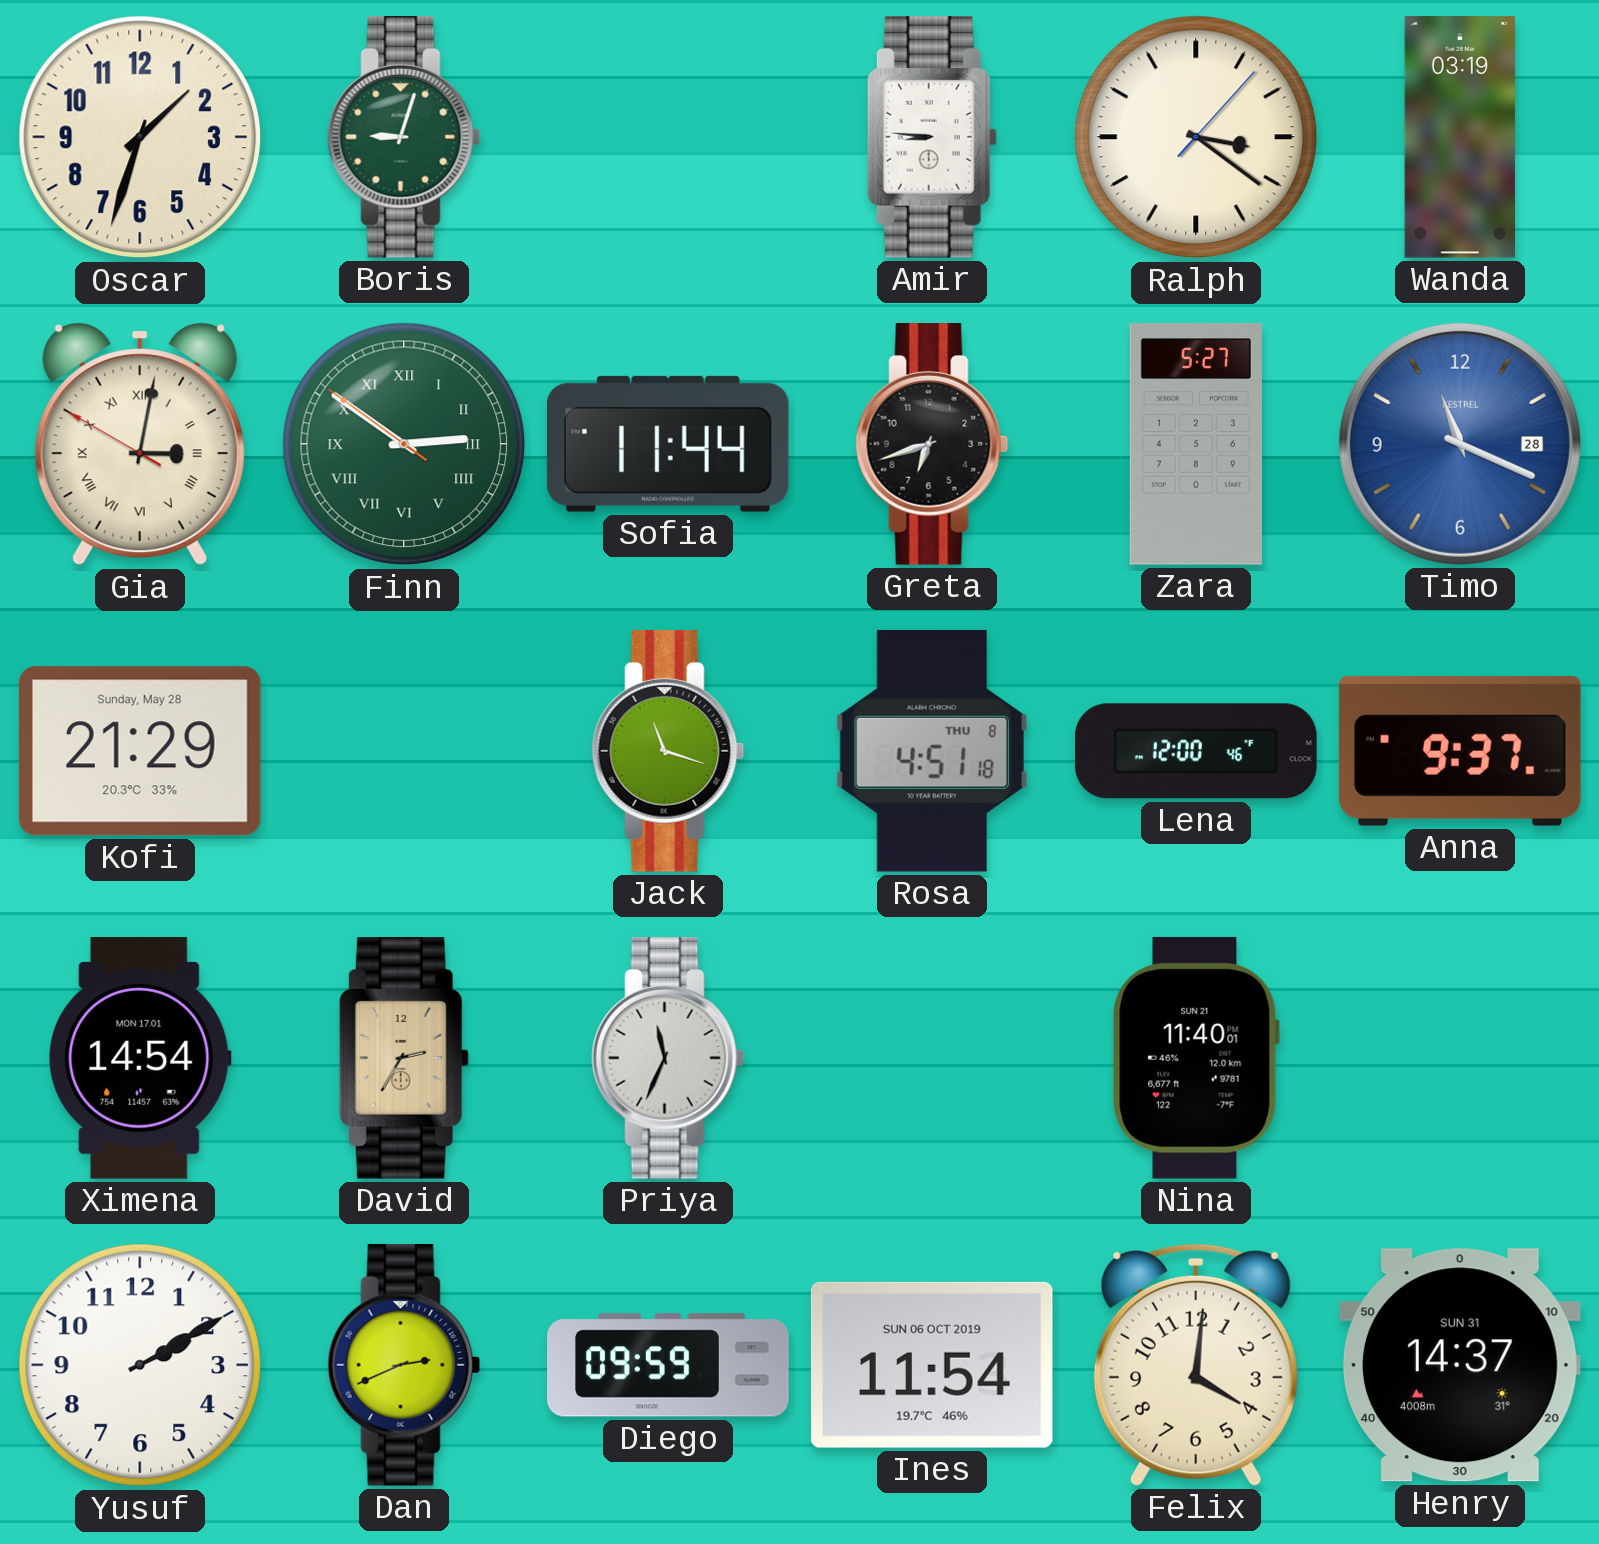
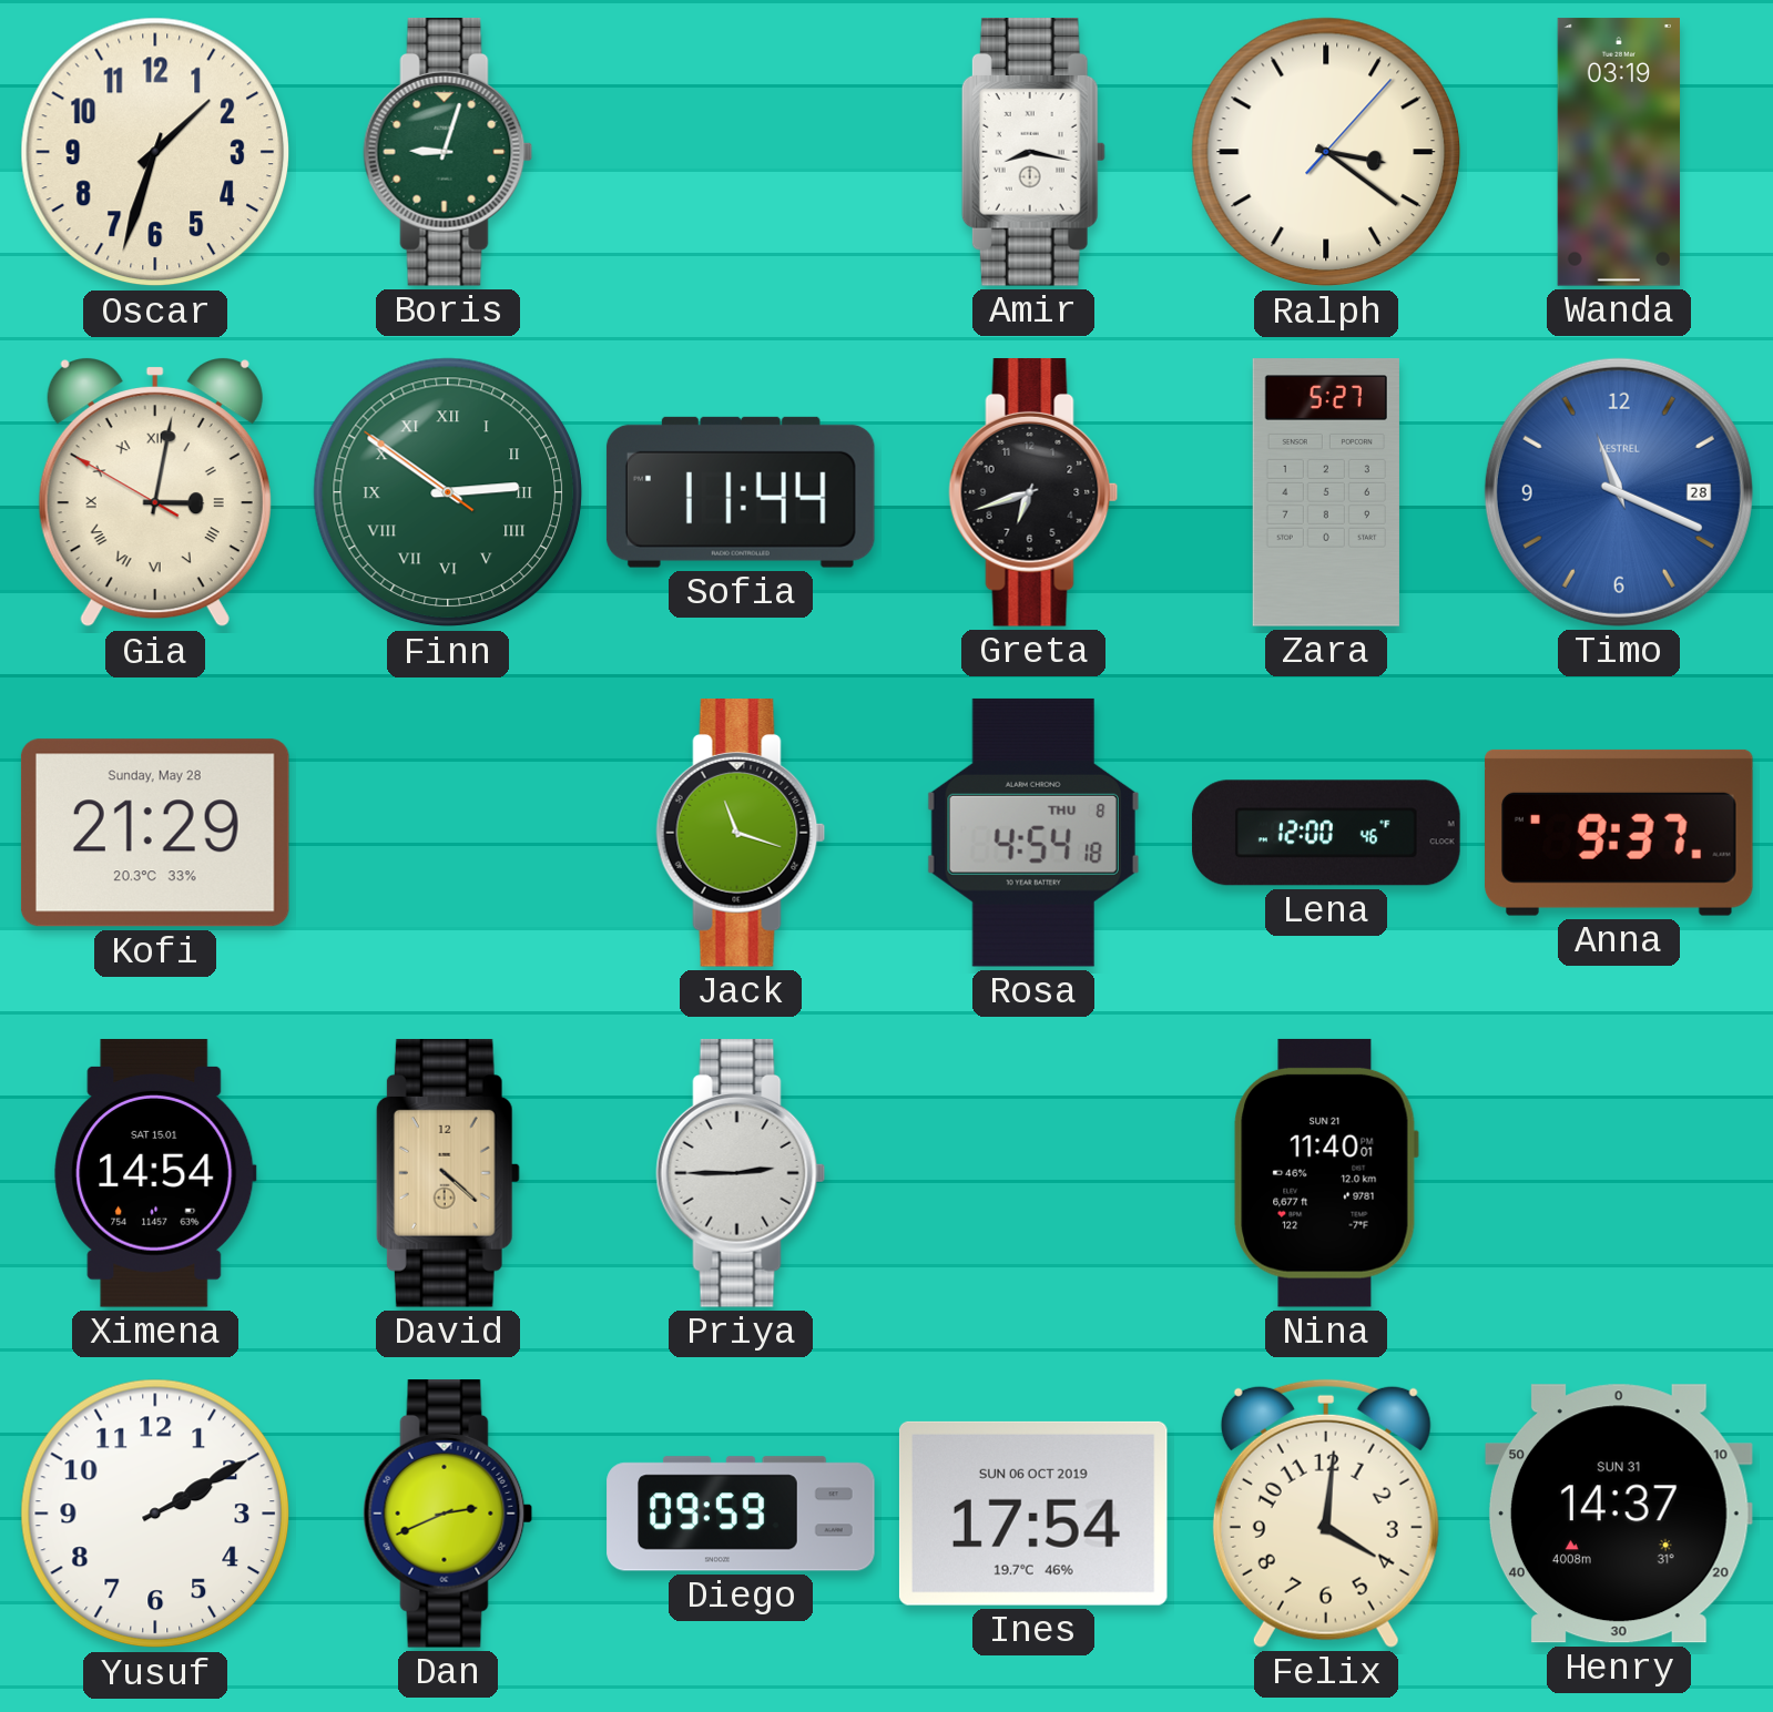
Amir: 8:46 -> 8:17 (1033, 153)
Rosa: 4:51 -> 4:54 (1033, 833)
Ximena date: MON 17.01 -> SAT 15.01 (155, 1173)
David: 2:35 -> 4:22 (448, 1174)
Priya: 11:34 -> 2:45 (741, 1174)
Ines: 11:54 -> 17:54 (1033, 1514)
